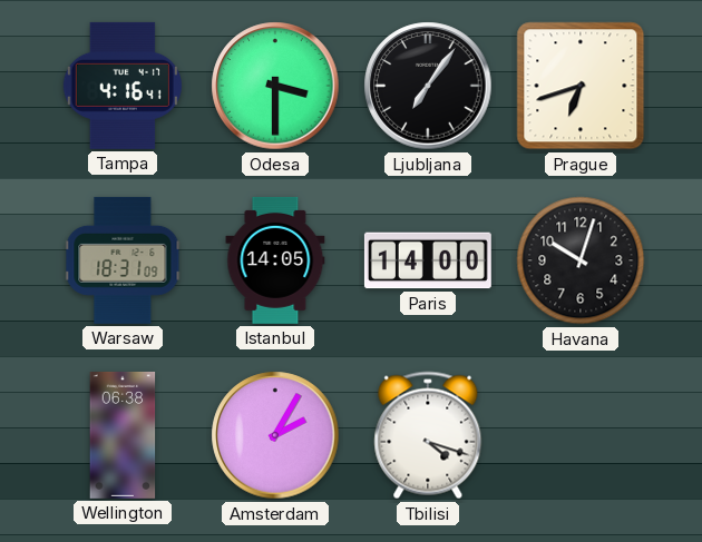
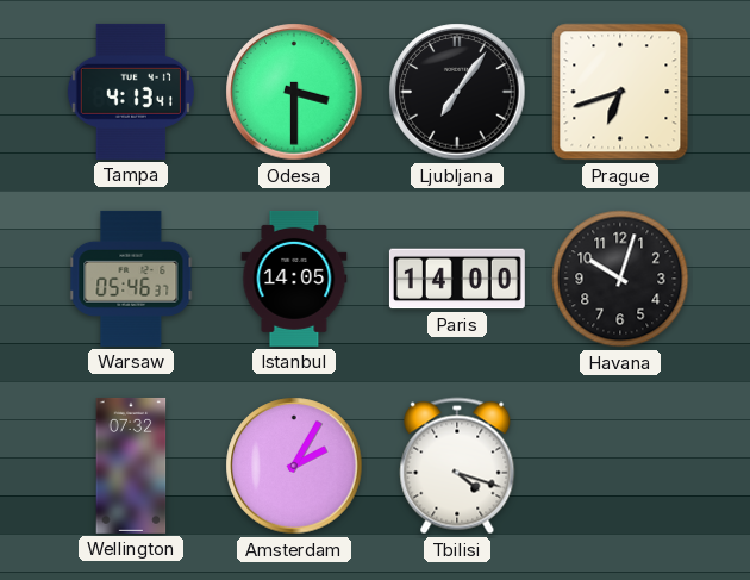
Tampa: 4:16 -> 4:13 (131, 92)
Warsaw: 18:31 -> 05:46 (131, 279)
Wellington: 06:38 -> 07:32 (131, 466)
